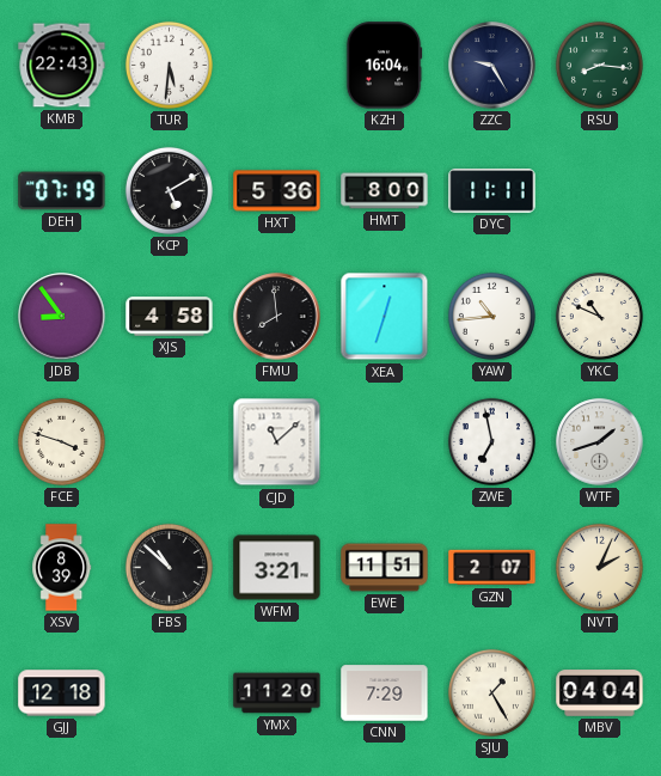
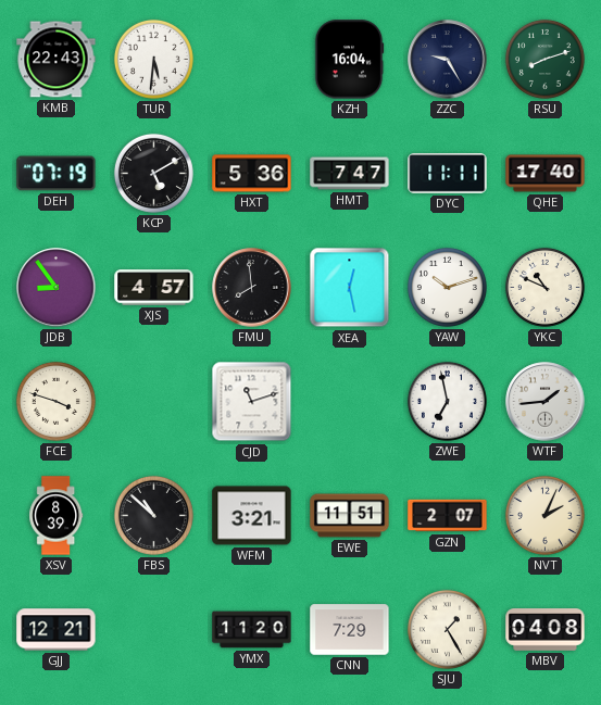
RSU: 8:16 -> 8:12 (544, 59)
HMT: 8:00 -> 7:47 (350, 174)
QHE: none -> 17:40 (546, 174)
XJS: 4:58 -> 4:57 (154, 288)
XEA: 12:33 -> 12:28 (350, 288)
YAW: 10:44 -> 10:12 (447, 287)
CJD: 11:08 -> 11:12 (252, 402)
WTF: 1:42 -> 1:44 (546, 402)
GJJ: 12:18 -> 12:21 (57, 630)
MBV: 04:04 -> 04:08 (546, 630)
